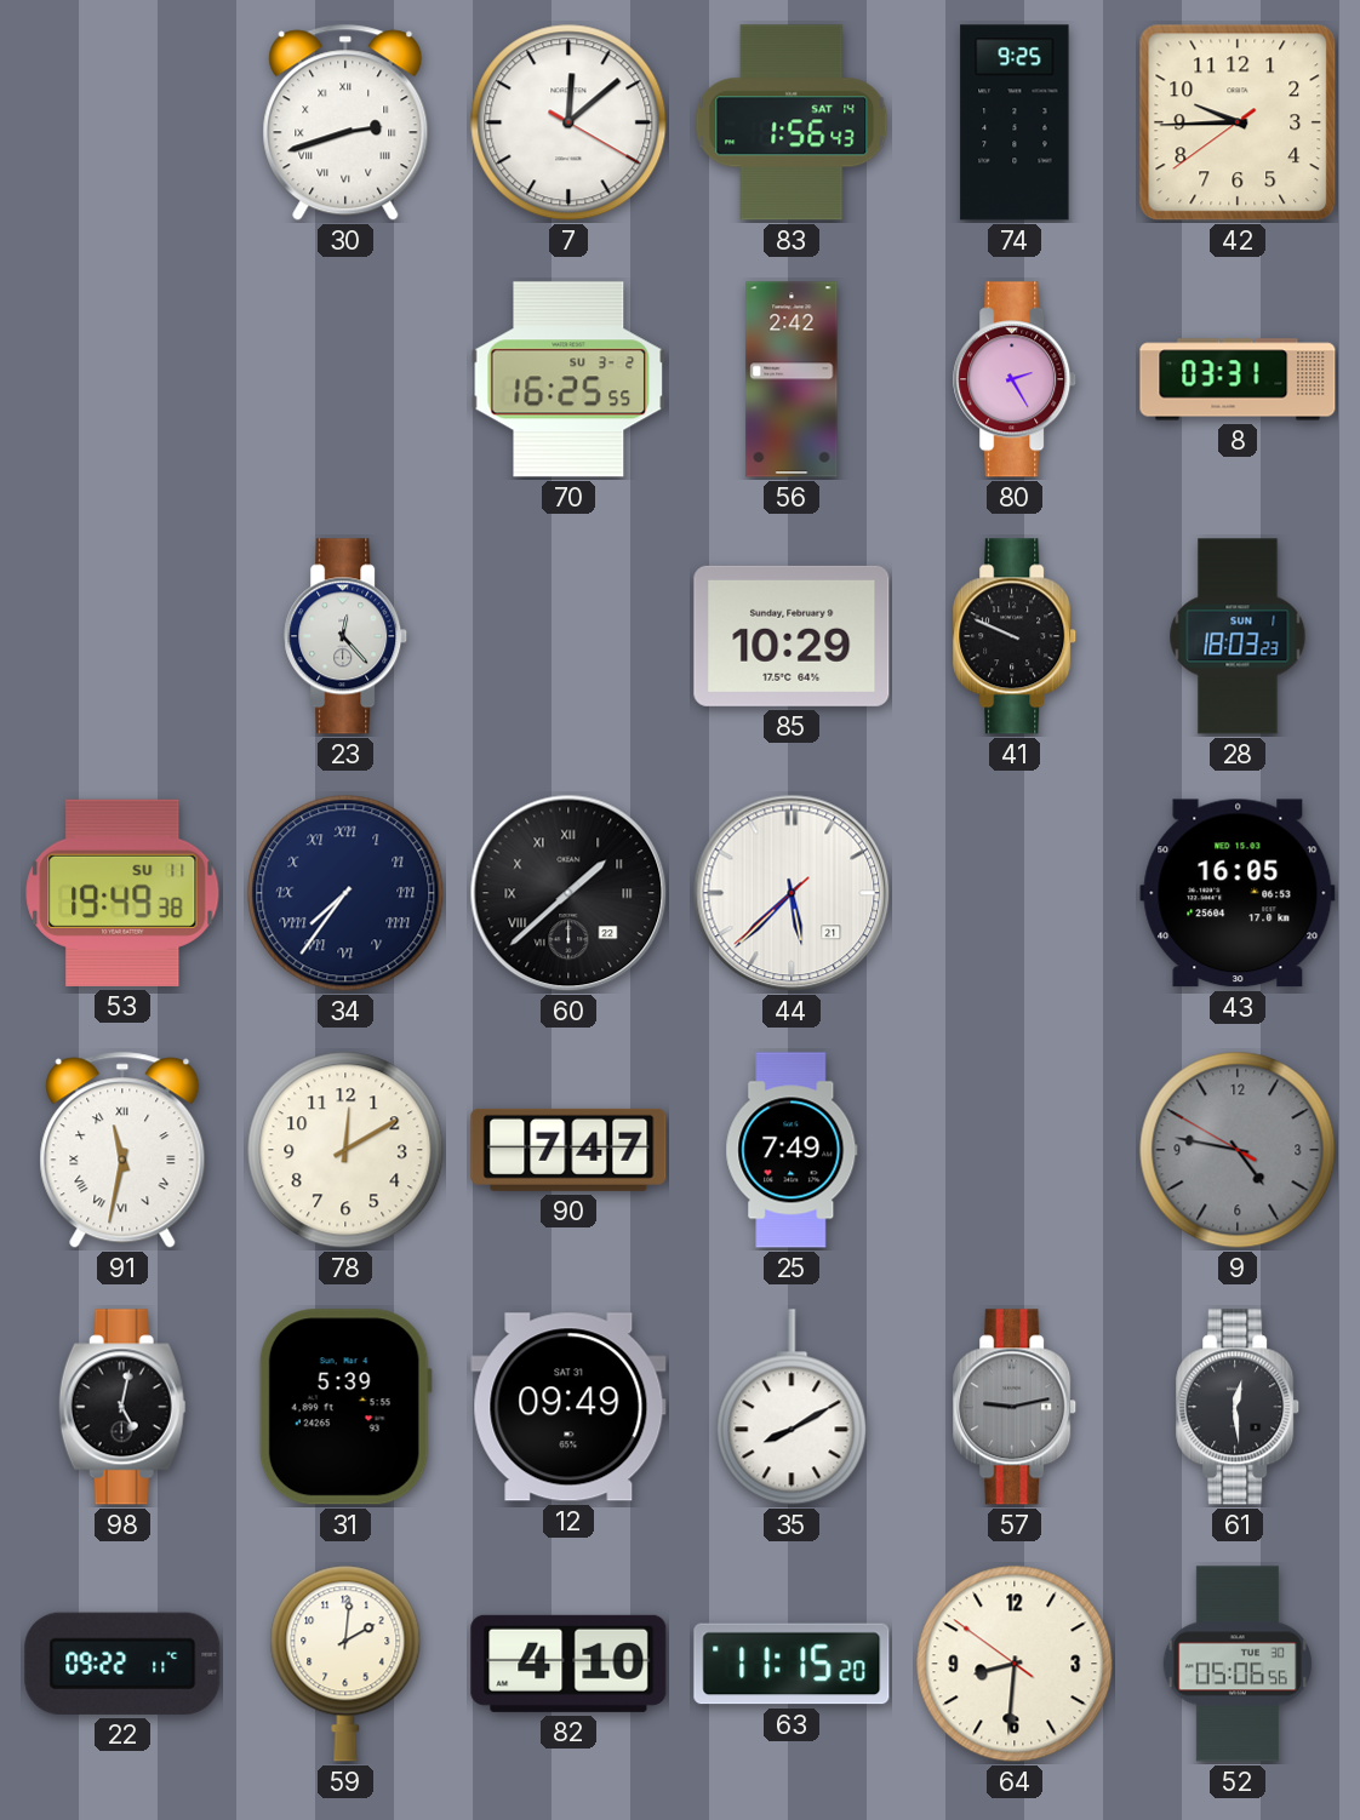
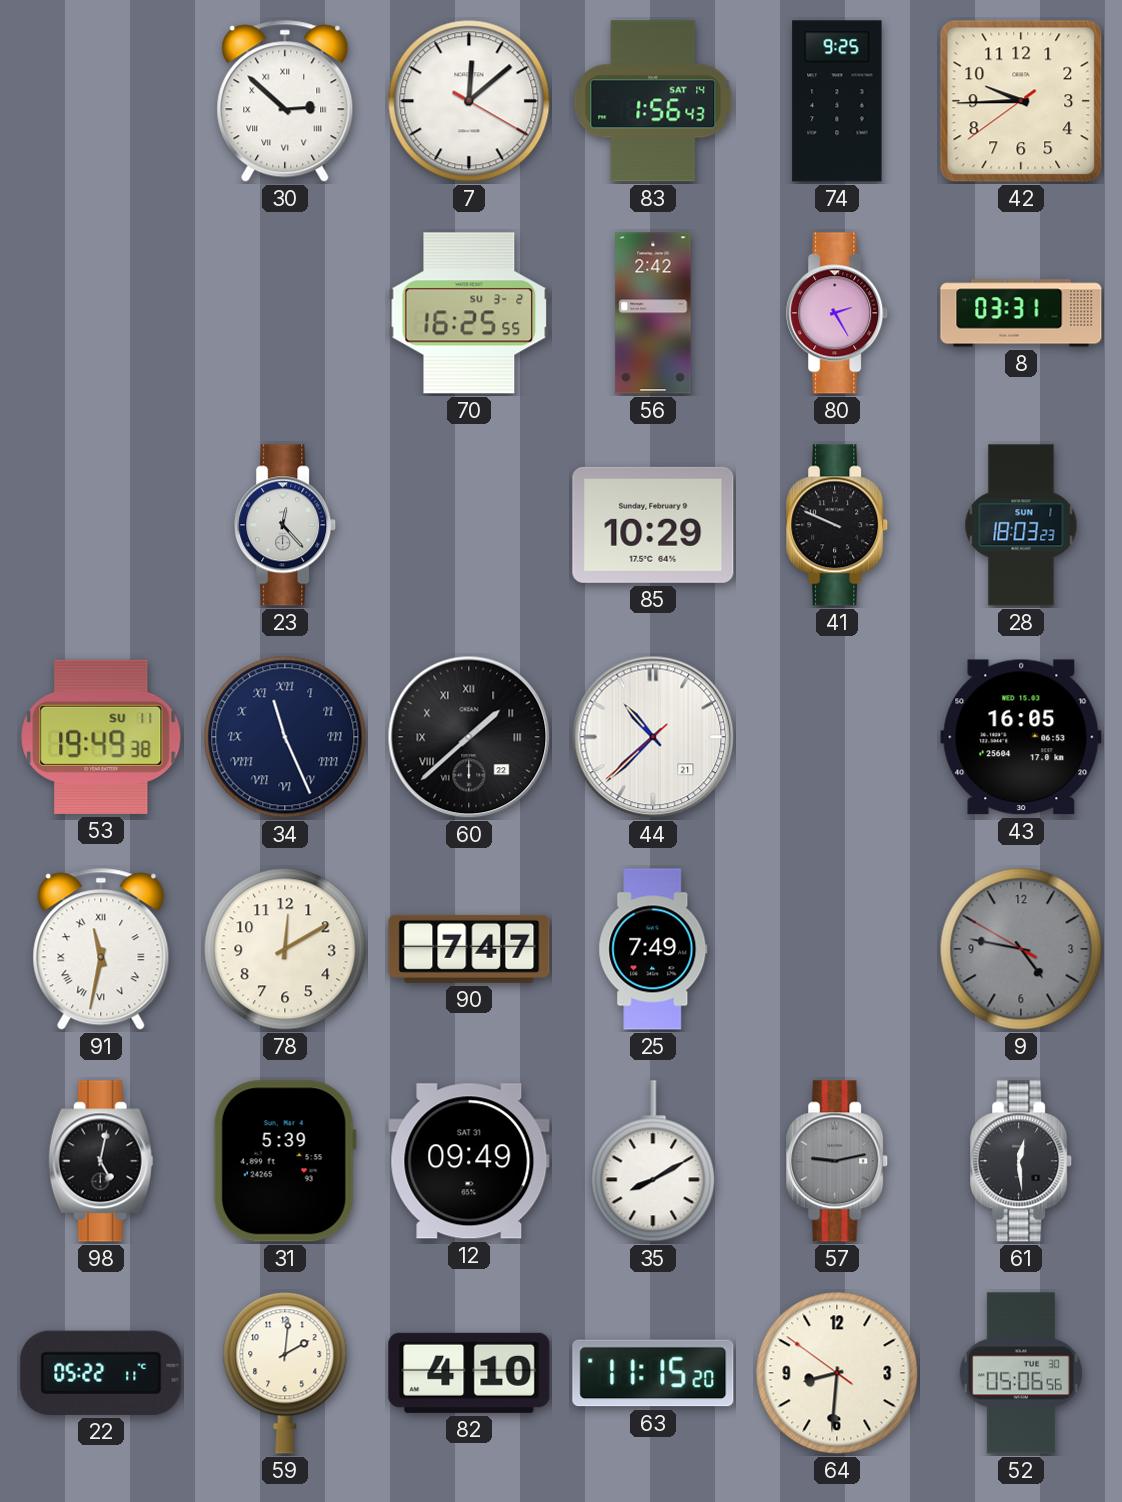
30: 2:42 -> 2:52 (285, 101)
34: 7:36 -> 11:26 (285, 737)
44: 5:37 -> 10:37 (653, 737)
22: 09:22 -> 05:22 (101, 1373)
